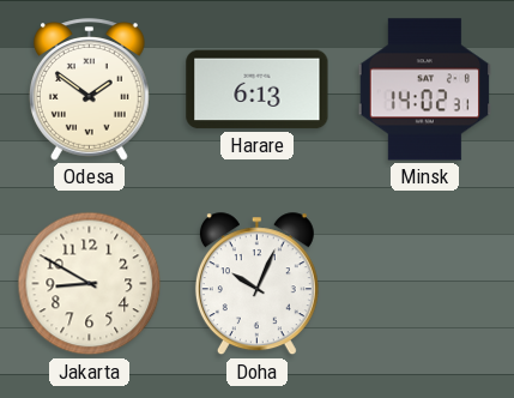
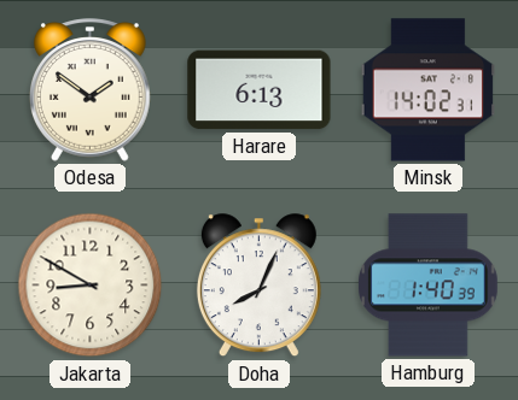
Doha: 10:04 -> 8:04 (258, 286)
Hamburg: none -> 1:40 (429, 286)
